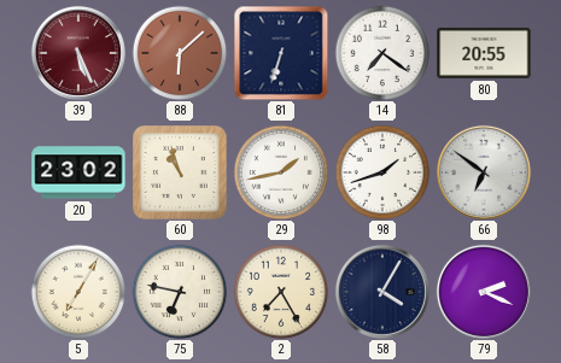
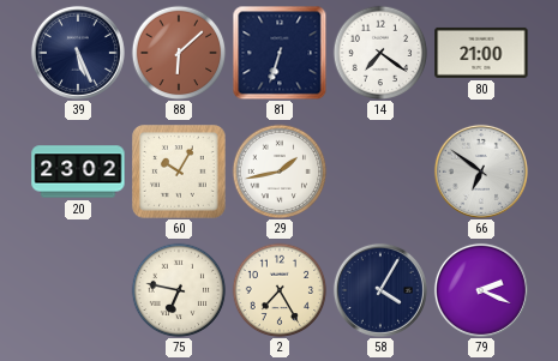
39 dial: burgundy -> navy (78, 53)
80: 20:55 -> 21:00 (481, 53)
60: 10:57 -> 10:05 (179, 172)
98: 1:42 -> none (382, 172)
5: 7:05 -> none (78, 292)
